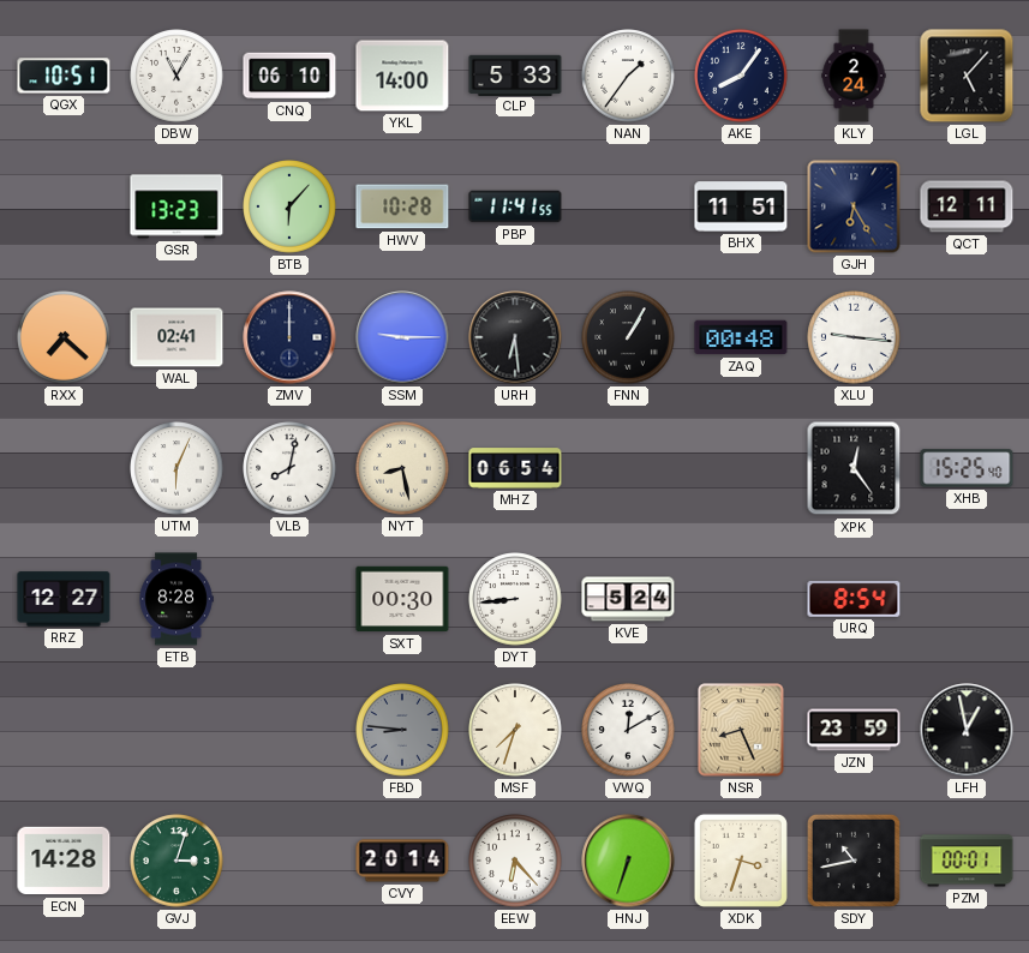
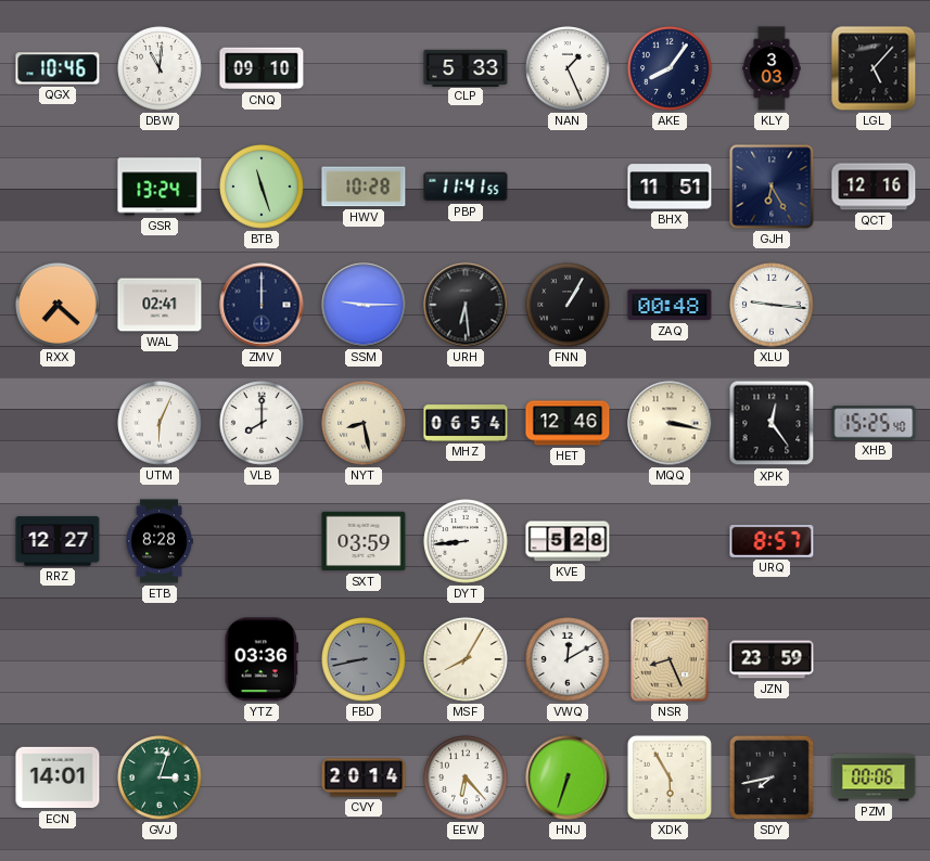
QGX: 10:51 -> 10:46 (58, 68)
DBW: 11:05 -> 11:01 (160, 68)
CNQ: 06:10 -> 09:10 (262, 68)
YKL: 14:00 -> none (402, 76)
NAN: 1:36 -> 1:26 (568, 68)
KLY: 2:24 -> 3:03 (772, 68)
GSR: 13:23 -> 13:24 (160, 187)
BTB: 6:07 -> 11:27 (262, 187)
QCT: 12:11 -> 12:16 (874, 187)
VLB: 8:02 -> 8:00 (262, 423)
HET: none -> 12:46 (568, 423)
MQQ: none -> 3:17 (670, 423)
SXT: 00:30 -> 03:59 (364, 541)
KVE: 5:24 -> 5:28 (568, 541)
URQ: 8:54 -> 8:57 (772, 542)
YTZ: none -> 03:36 (262, 659)
FBD: 8:46 -> 8:43 (364, 659)
MSF: 7:33 -> 8:05 (466, 659)
LFH: 12:58 -> none (967, 730)
ECN: 14:28 -> 14:01 (58, 778)
XDK: 3:33 -> 5:55 (670, 778)
SDY: 10:43 -> 7:43 (772, 778)
PZM: 00:01 -> 00:06 (874, 778)
